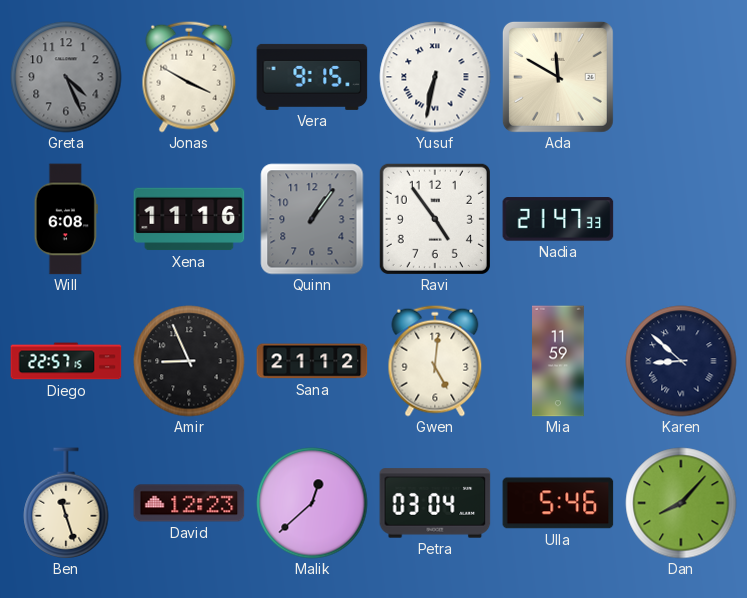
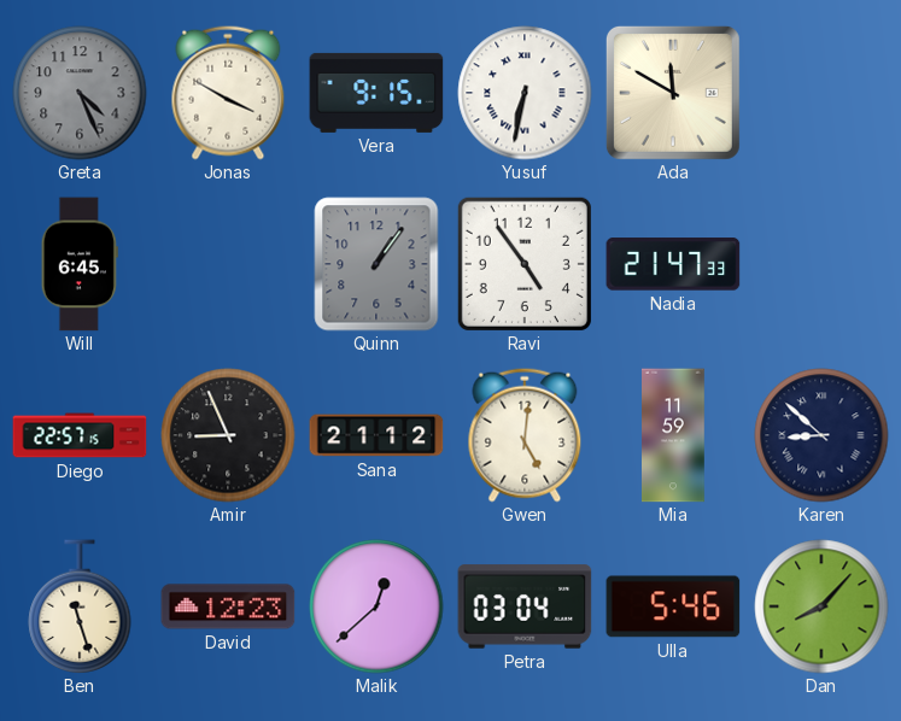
Will: 6:08 -> 6:45 (80, 264)
Xena: 11:16 -> none (189, 219)
